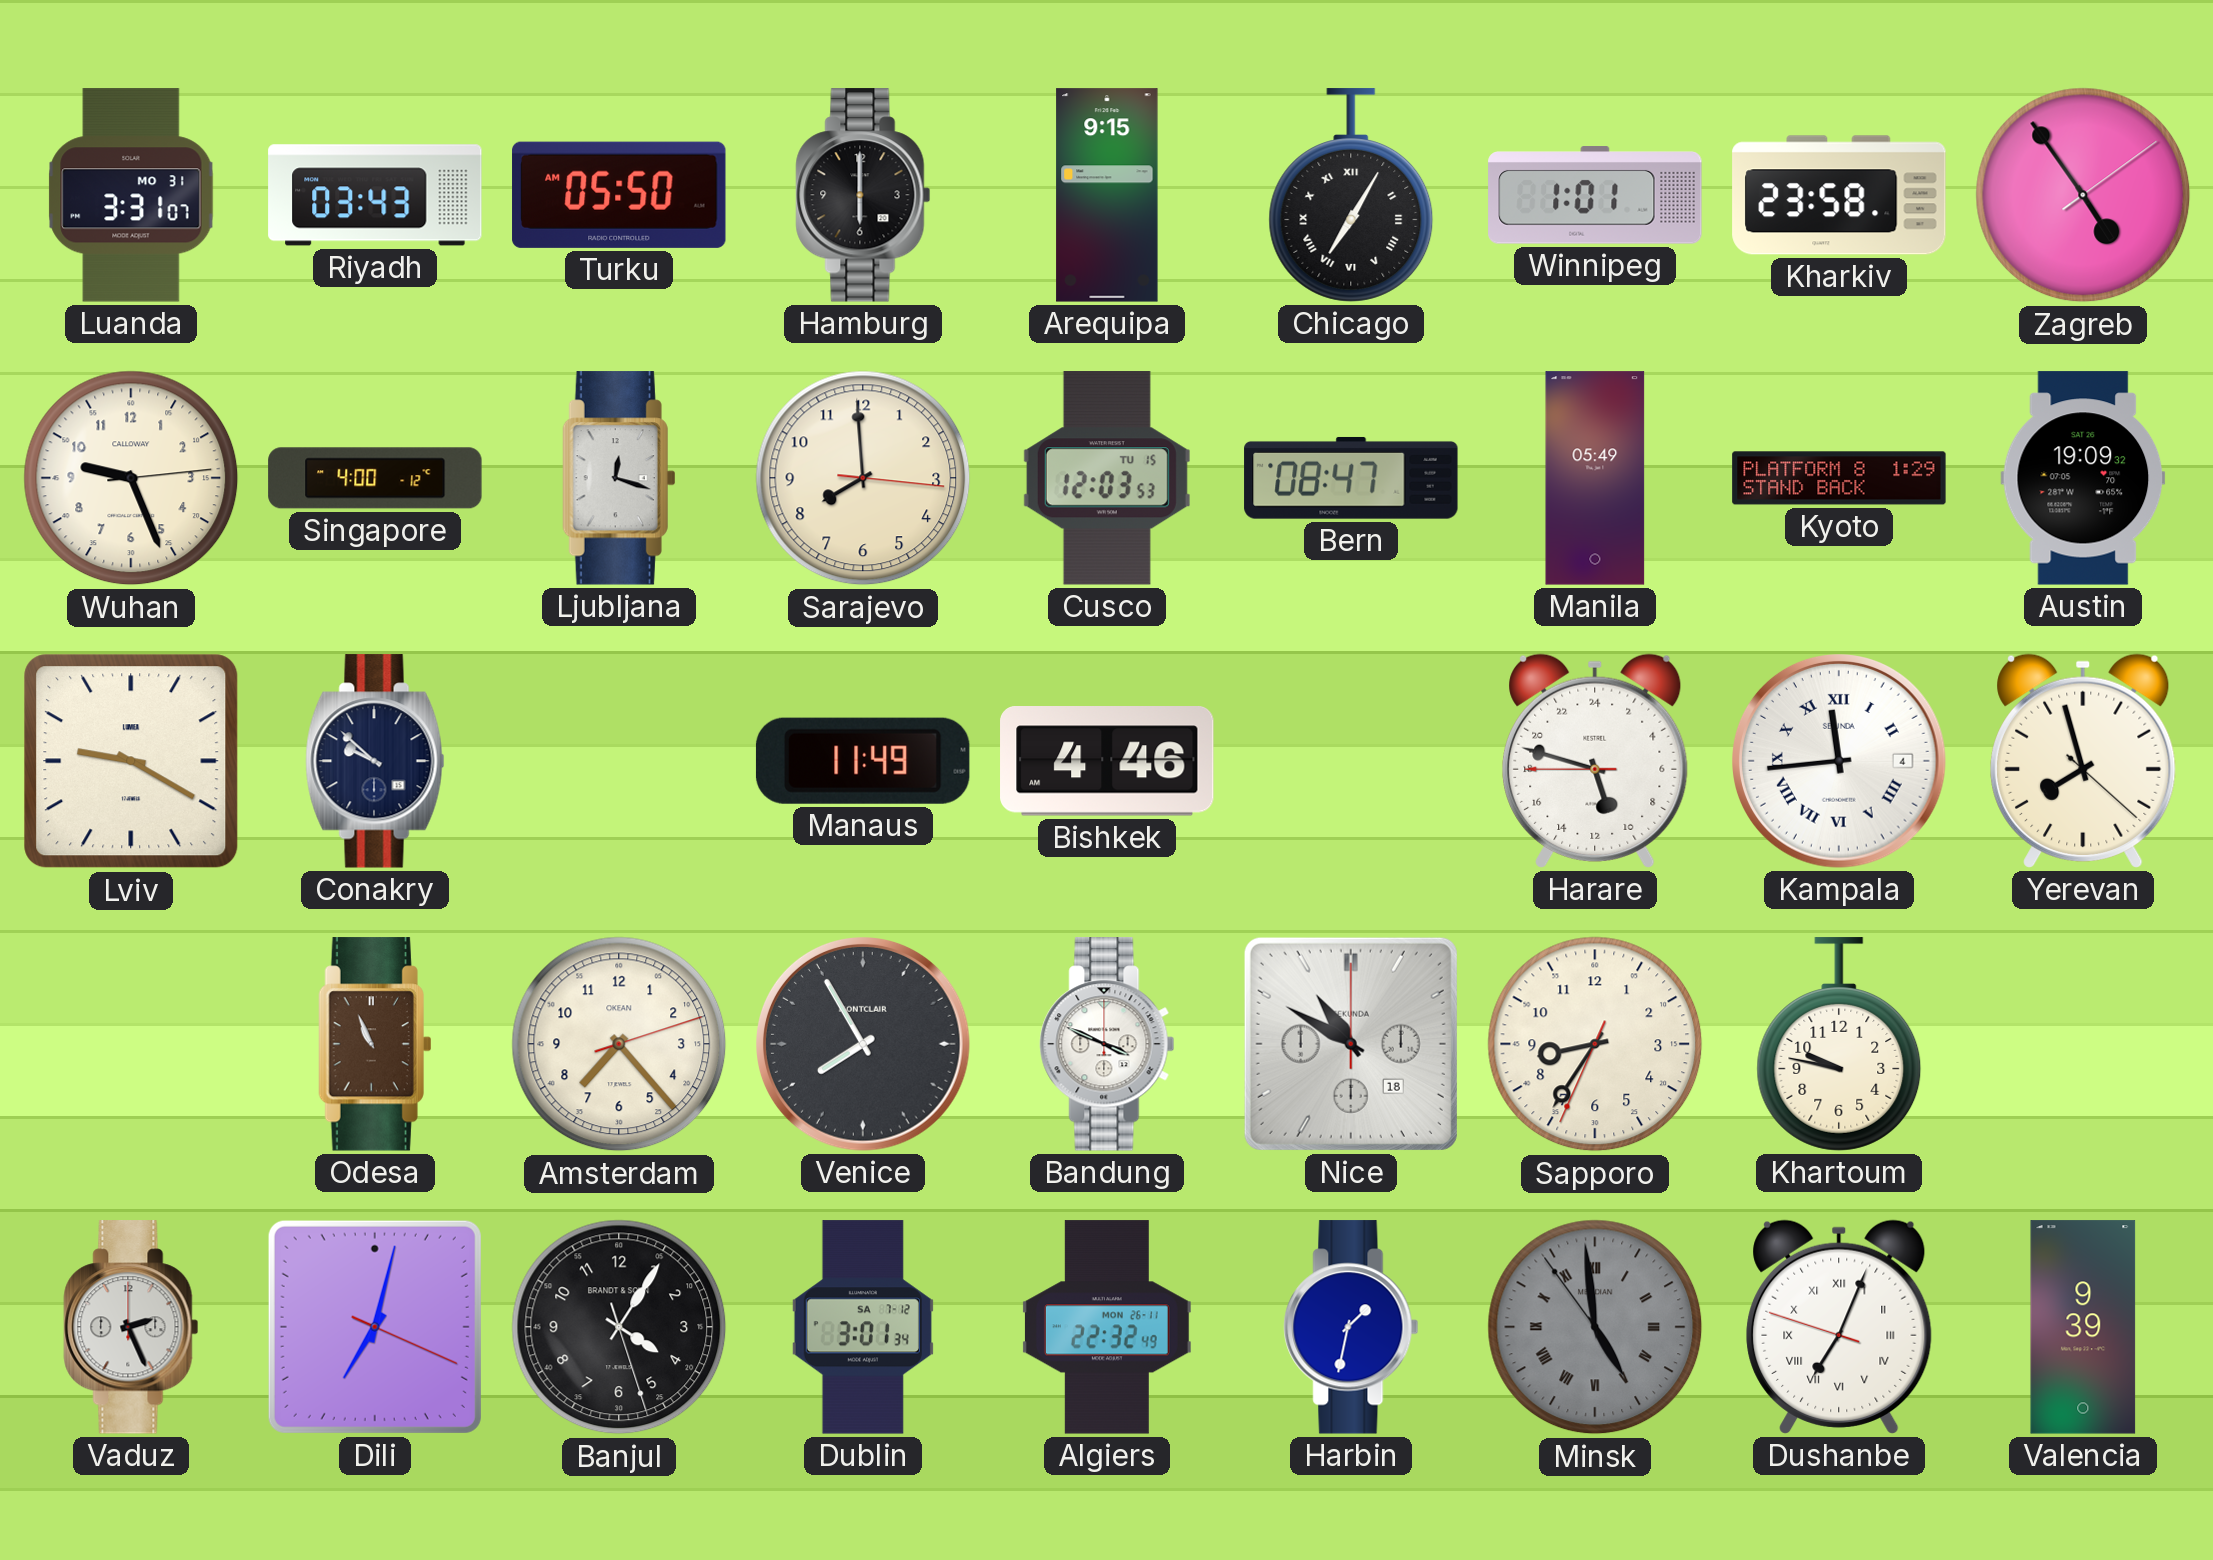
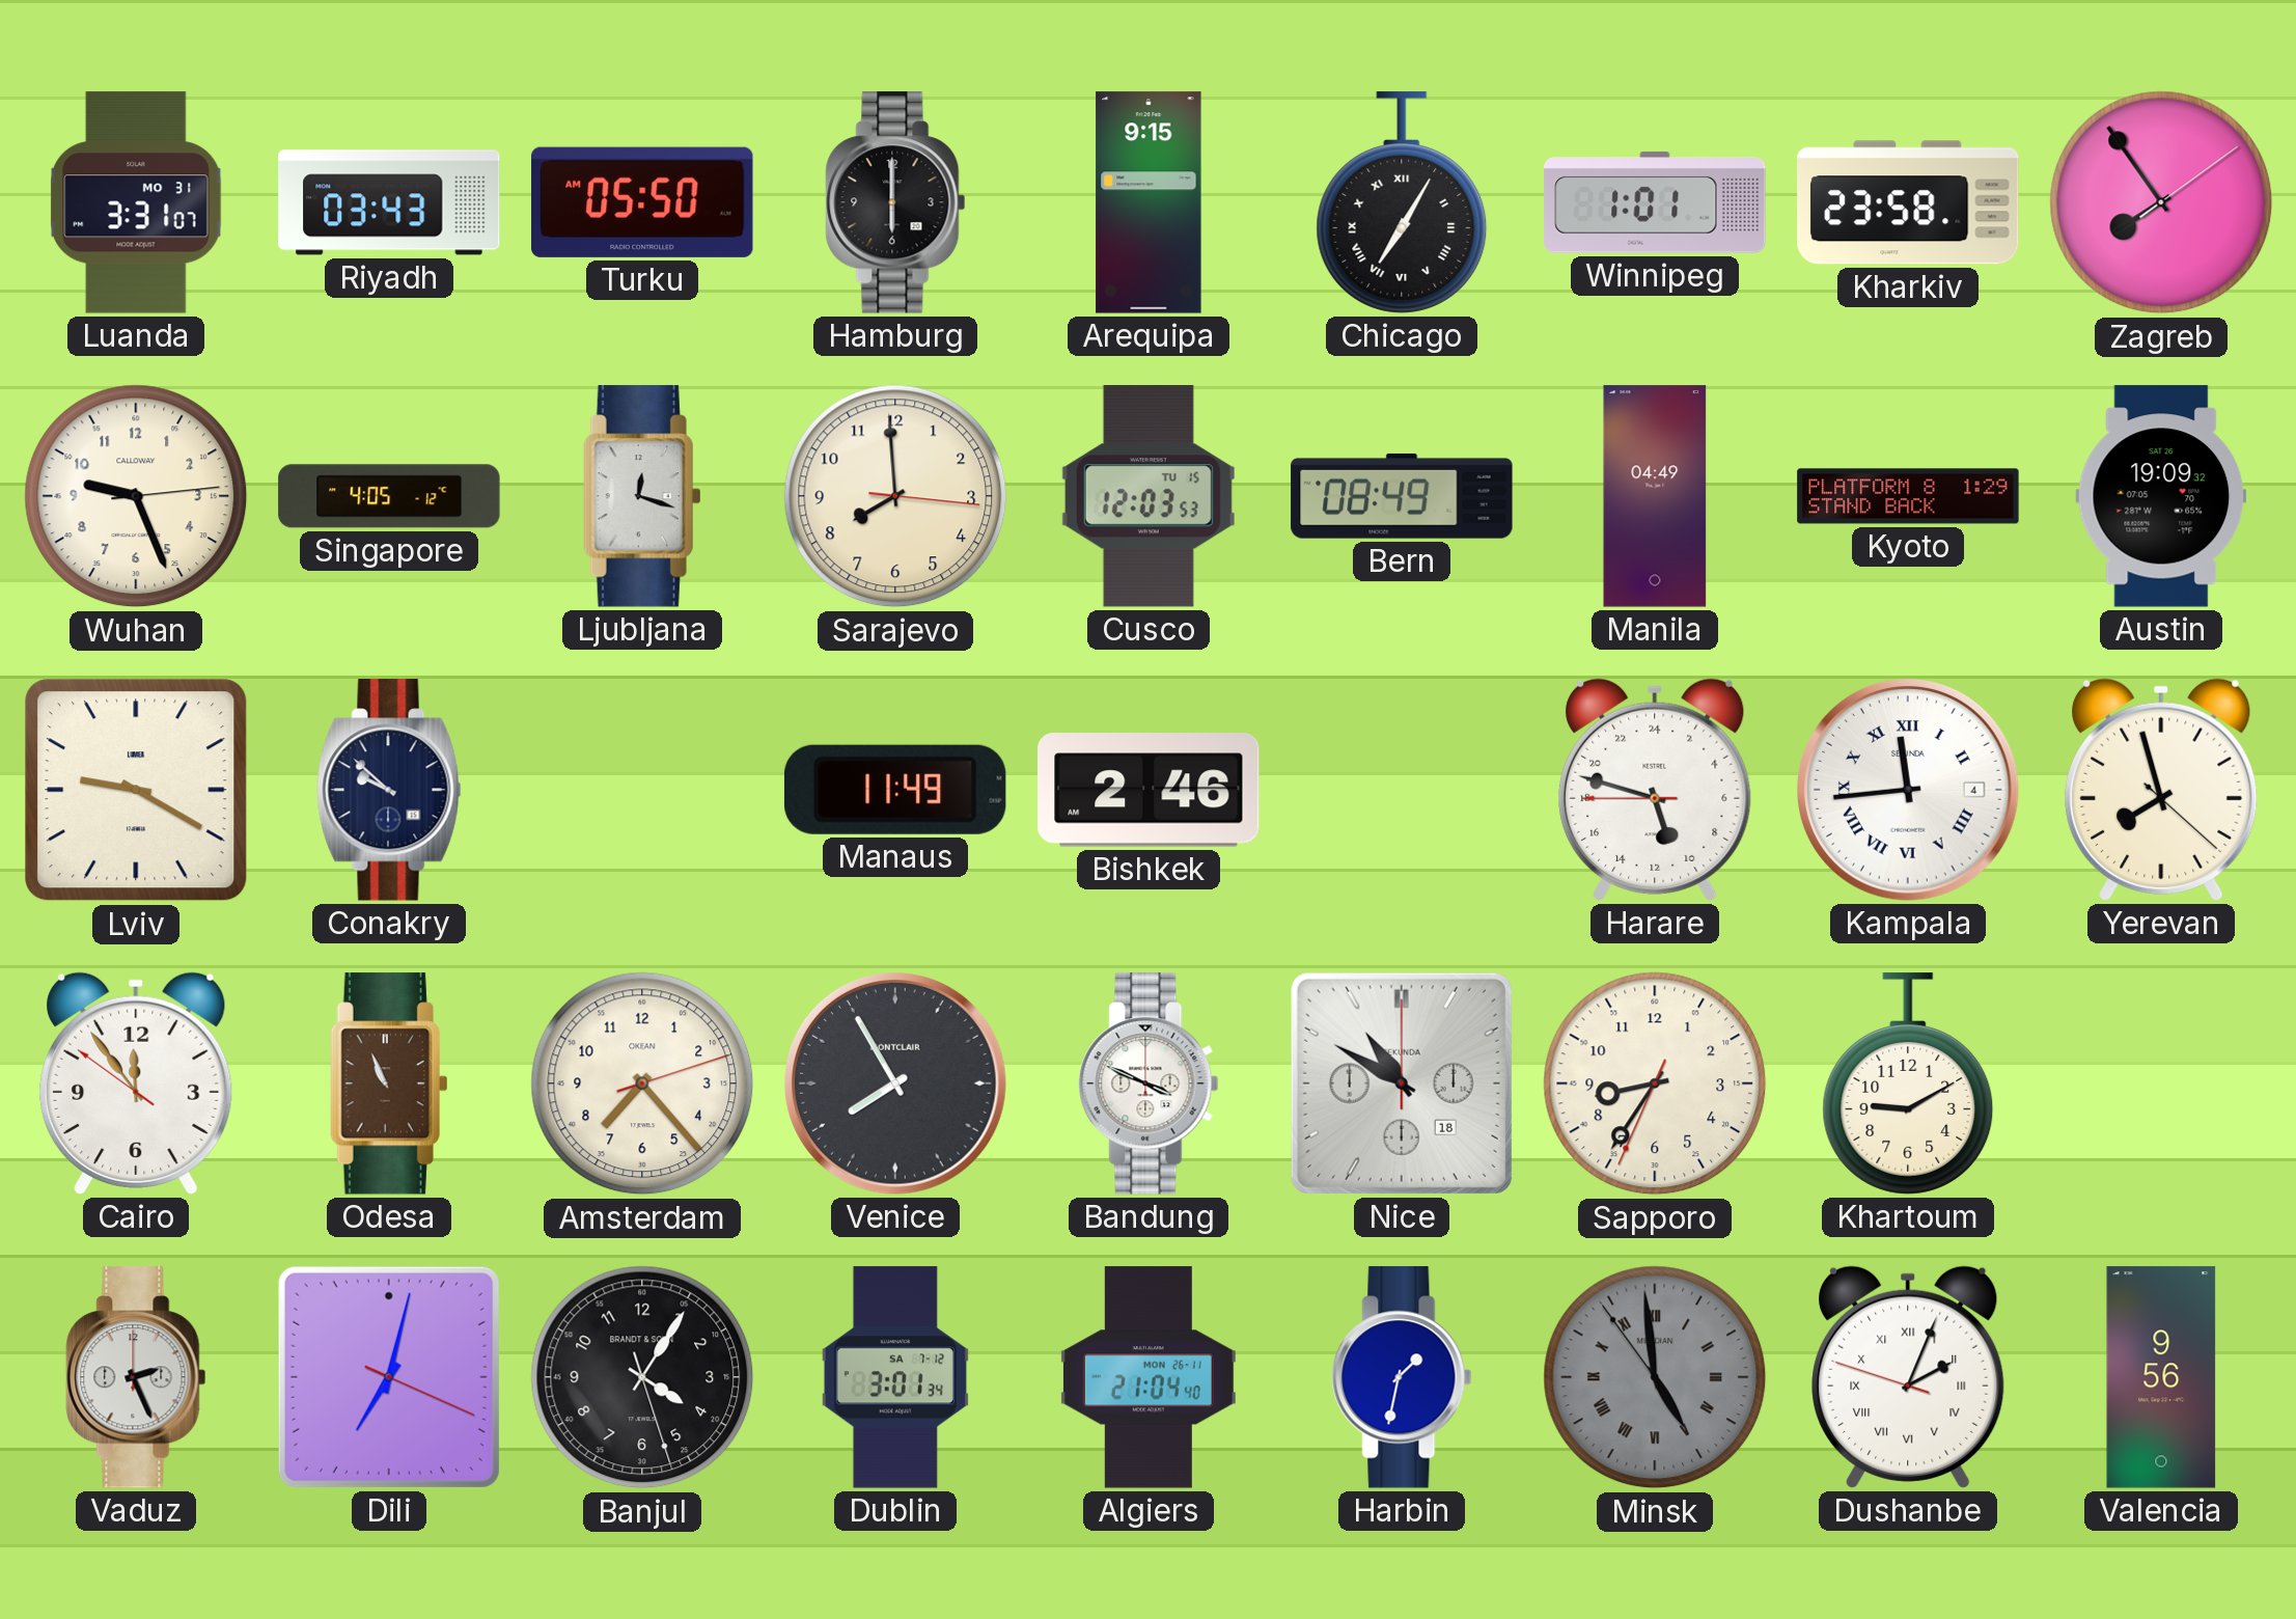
Zagreb: 4:54 -> 7:54 (2161, 202)
Singapore: 4:00 -> 4:05 (389, 496)
Bern: 08:47 -> 08:49 (1402, 496)
Manila: 05:49 -> 04:49 (1655, 496)
Bishkek: 4:46 -> 2:46 (1149, 791)
Cairo: none -> 11:53 (136, 1083)
Khartoum: 9:47 -> 9:10 (1908, 1083)
Algiers: 22:32 -> 21:04 (1149, 1377)
Dushanbe: 7:03 -> 2:03 (1908, 1377)
Valencia: 9:39 -> 9:56 (2161, 1377)
